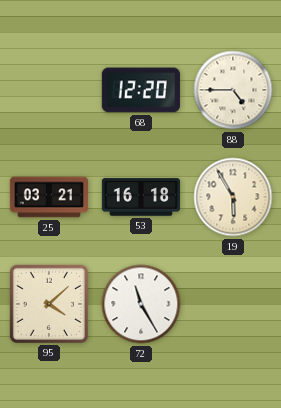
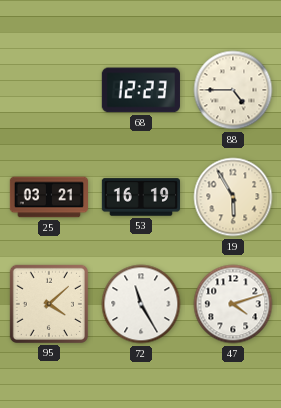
68: 12:20 -> 12:23 (141, 90)
53: 16:18 -> 16:19 (140, 197)
47: none -> 4:12 (233, 304)
